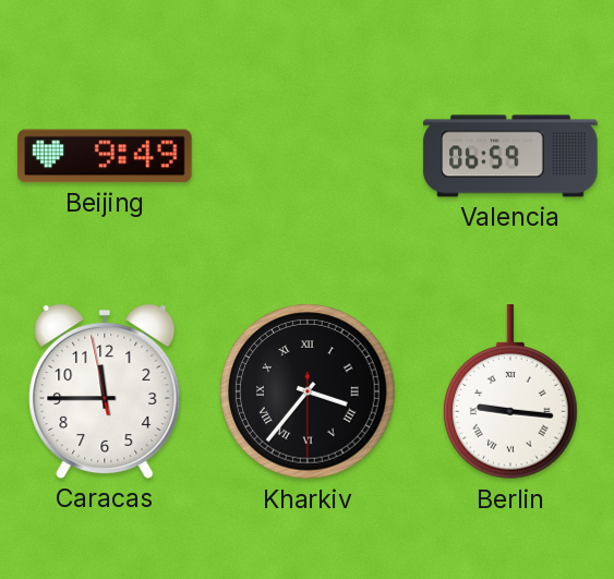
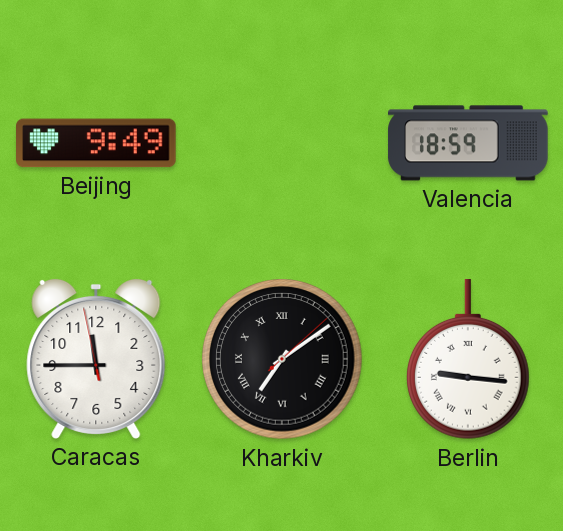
Valencia: 06:59 -> 18:59 (468, 143)
Kharkiv: 3:36 -> 7:09 (282, 359)
